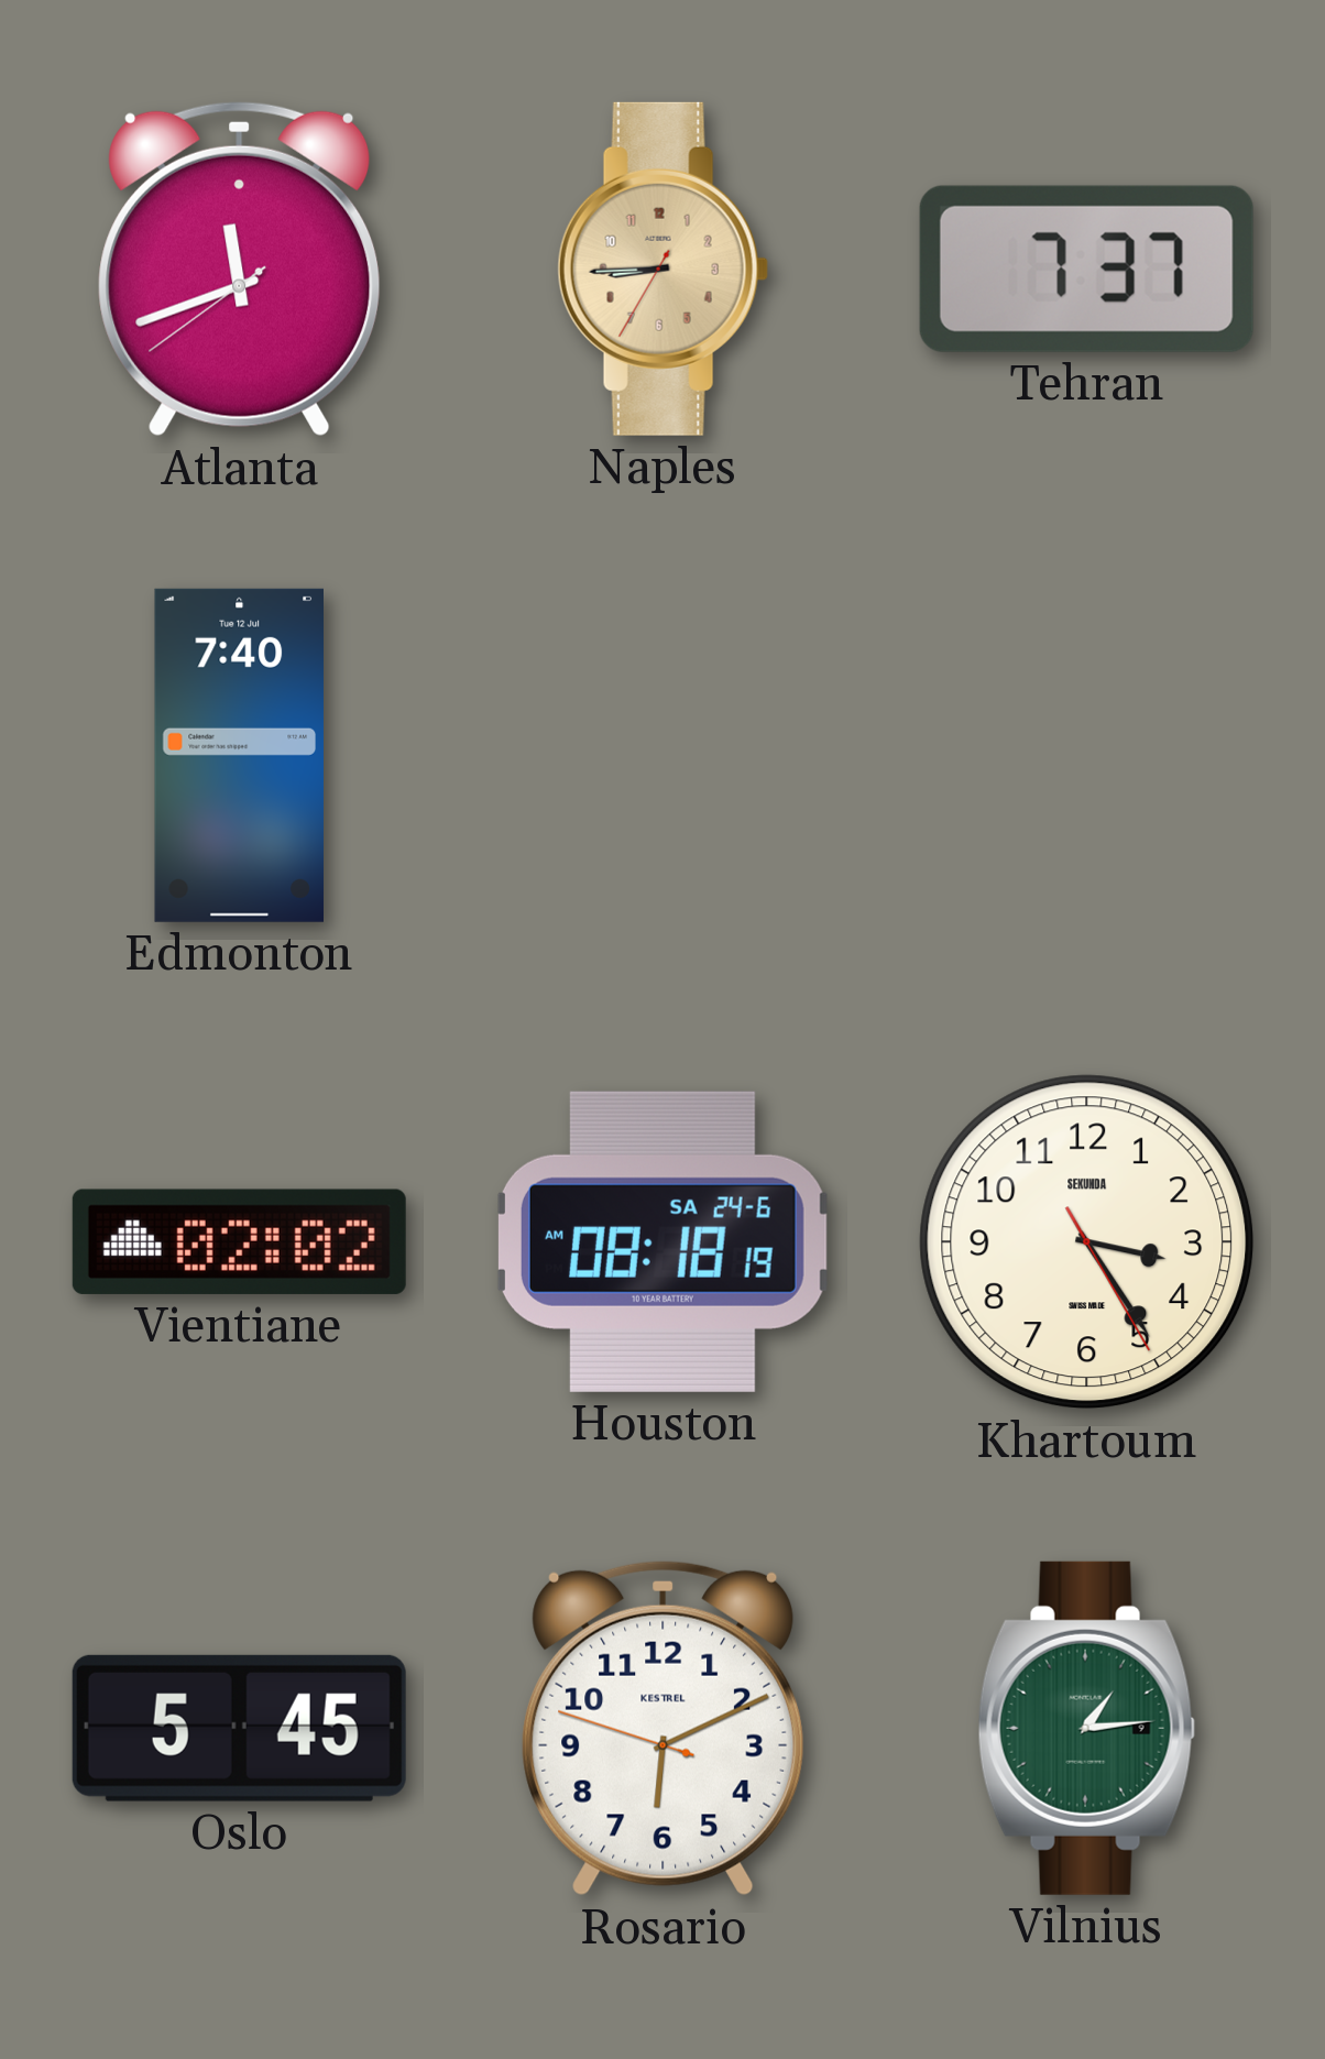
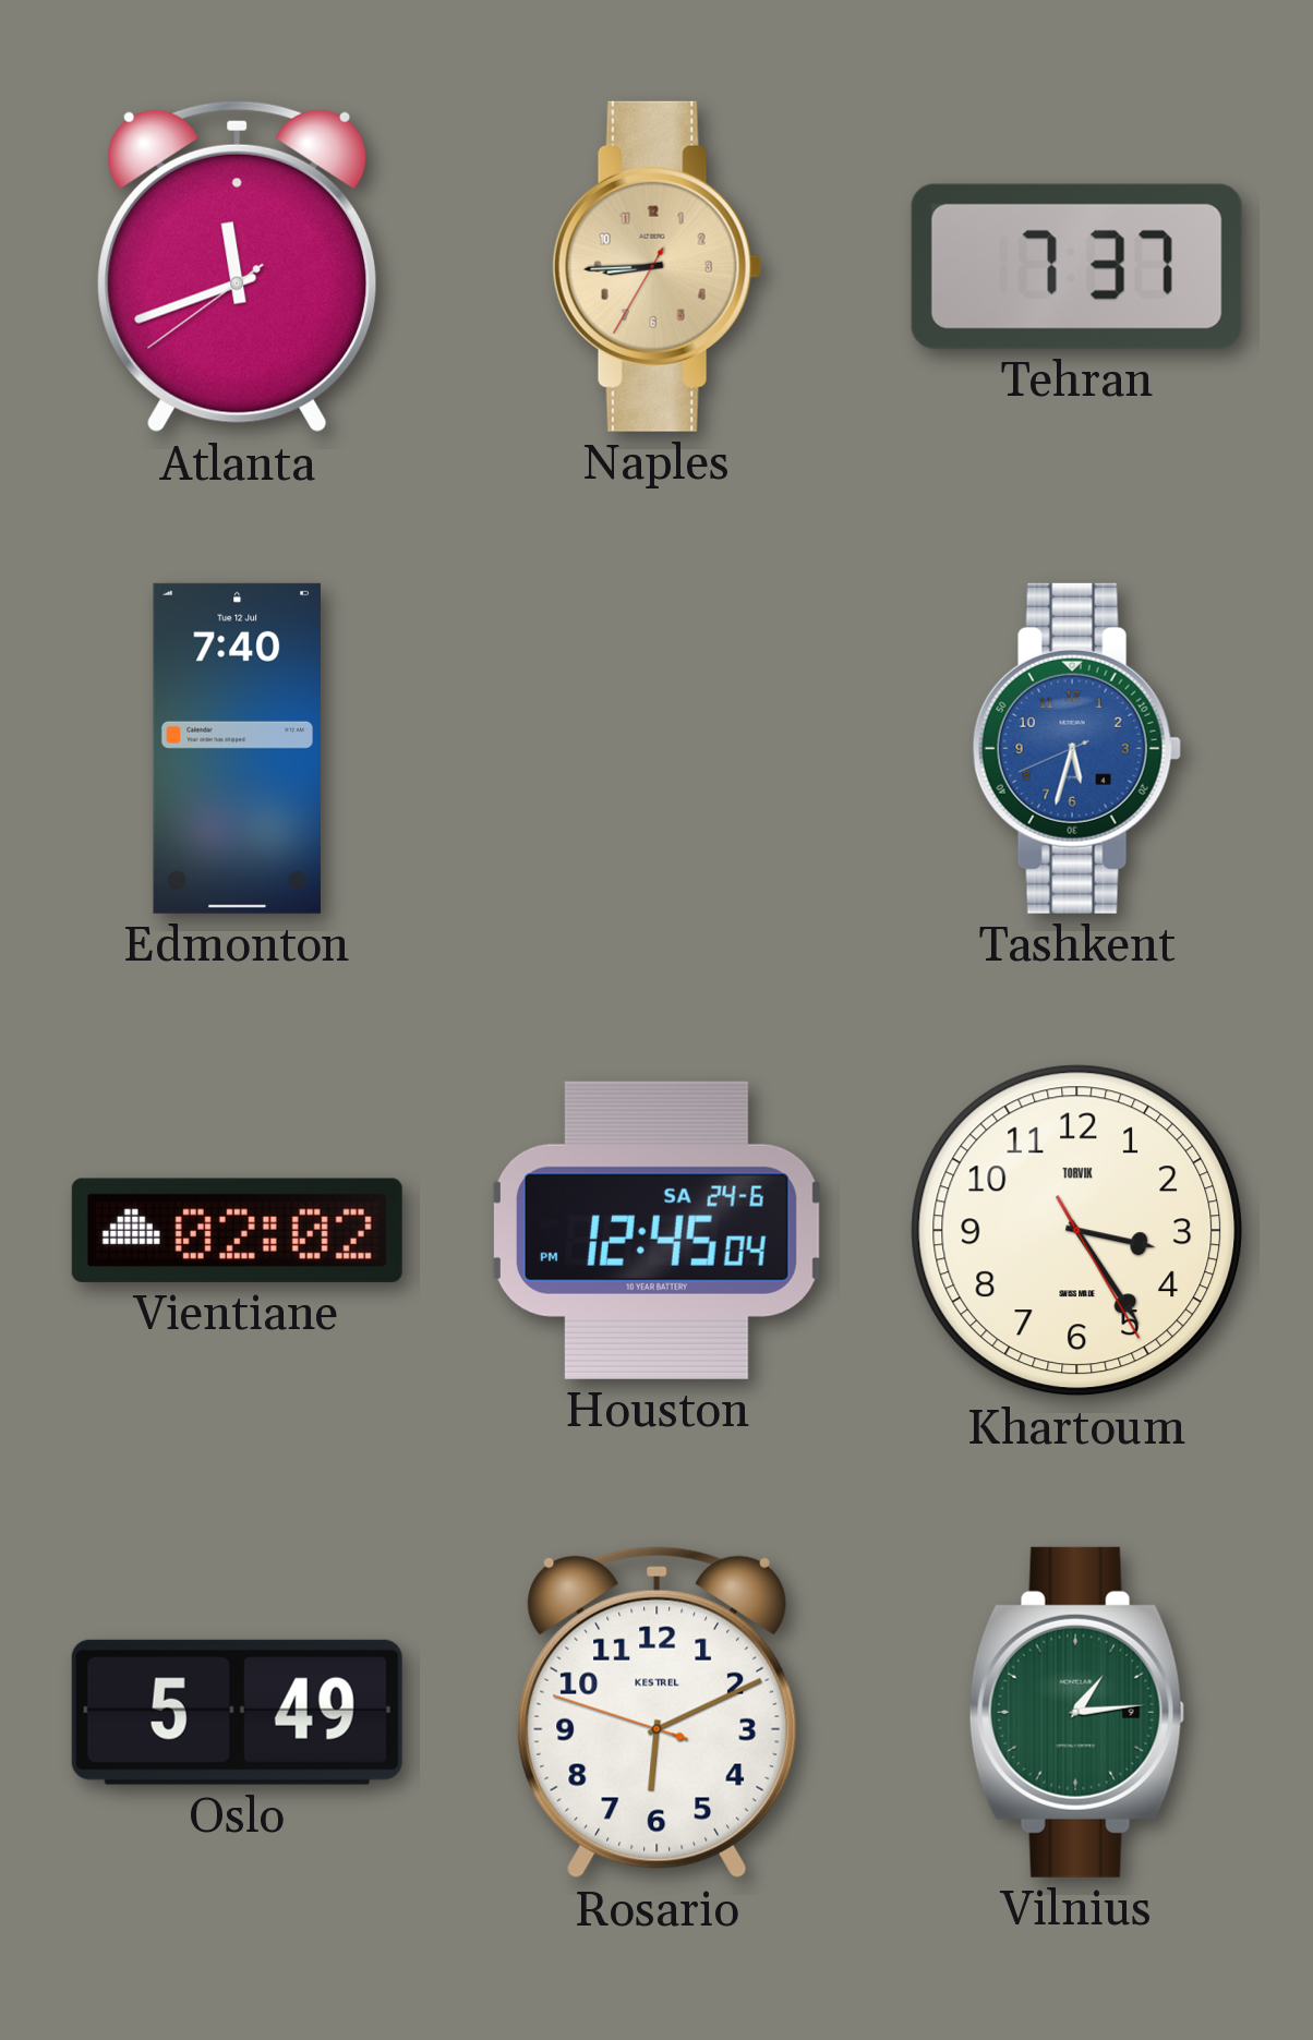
Tashkent: none -> 5:32 (1076, 748)
Houston: 08:18 -> 12:45 (656, 1230)
Khartoum brand: SEKUNDA -> TORVIK (1077, 1231)
Oslo: 5:45 -> 5:49 (237, 1712)
